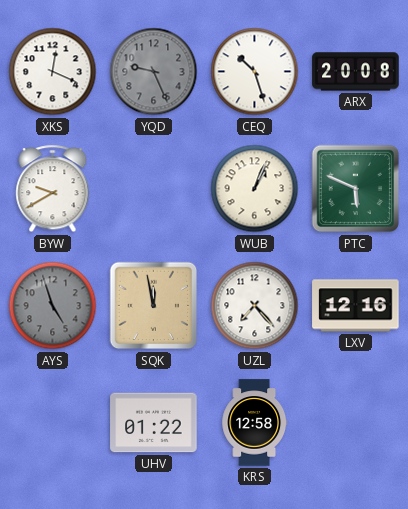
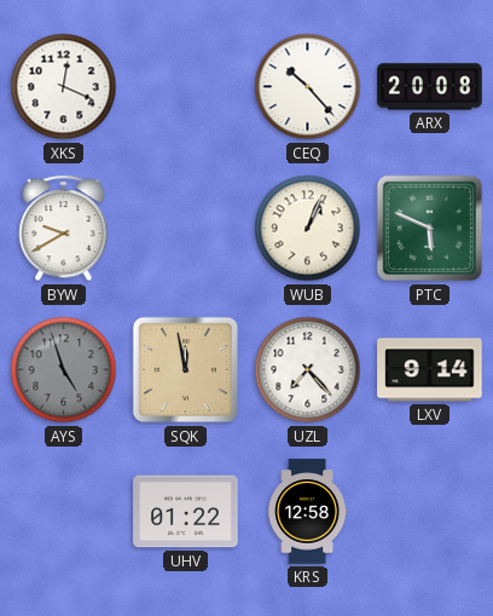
YQD: 9:26 -> none (154, 72)
CEQ: 10:27 -> 10:23 (308, 87)
LXV: 12:16 -> 9:14 (430, 370)
